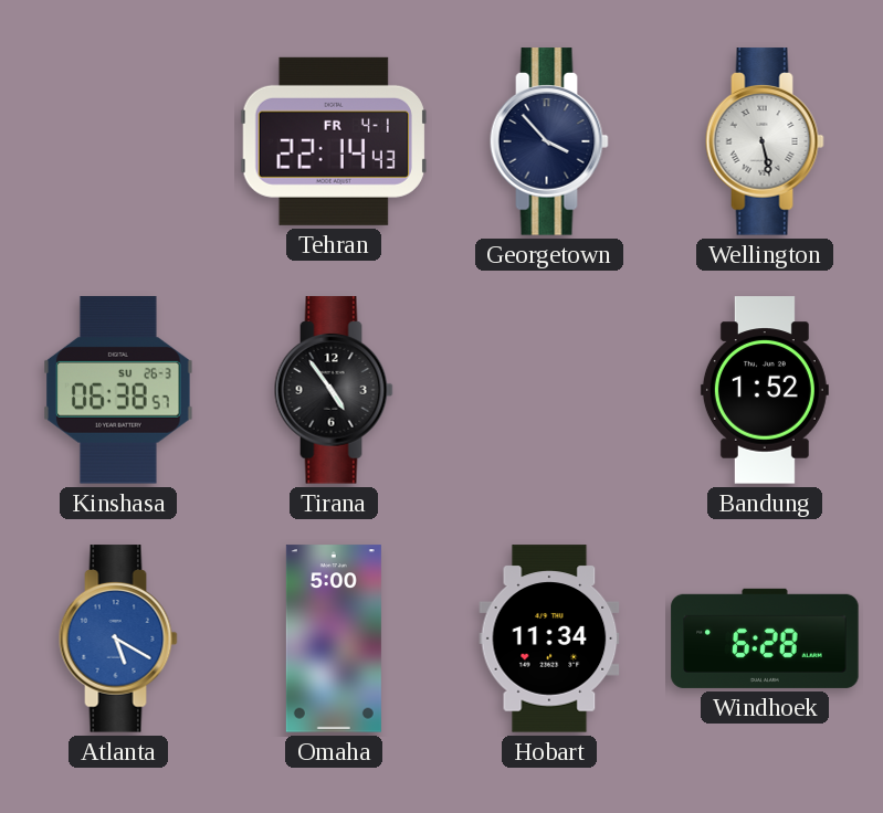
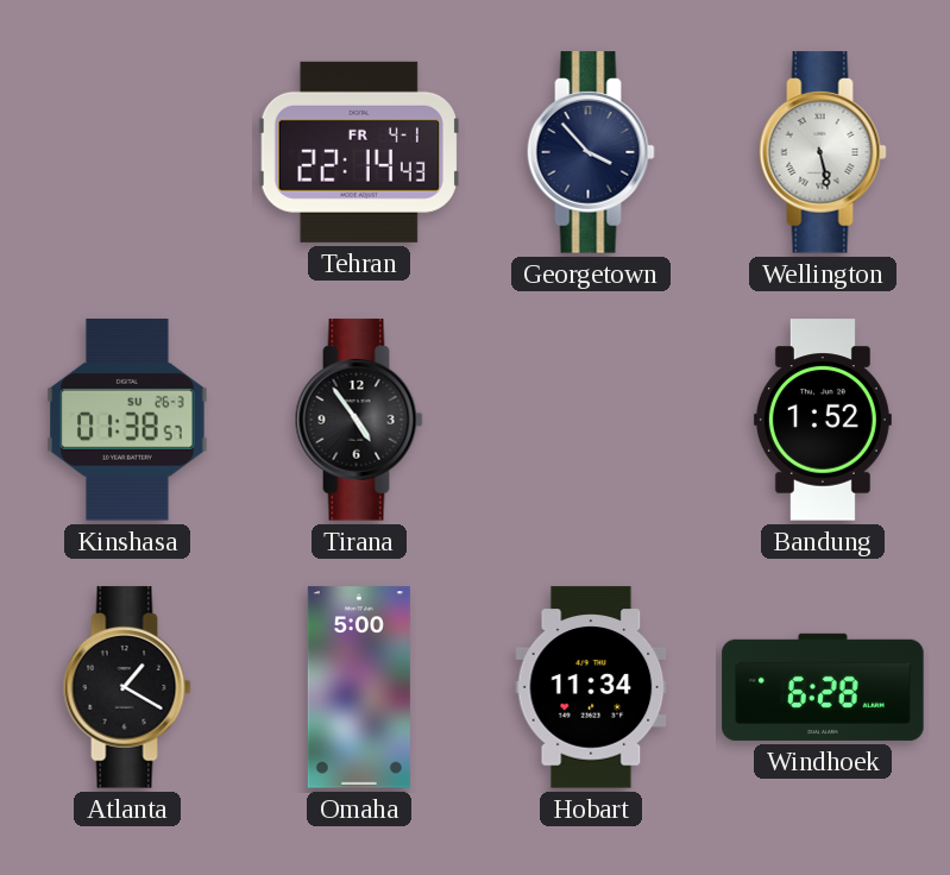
Kinshasa: 06:38 -> 01:38 (127, 420)
Atlanta: 5:20 -> 1:20 (127, 687)
Atlanta dial: blue -> black (127, 687)
